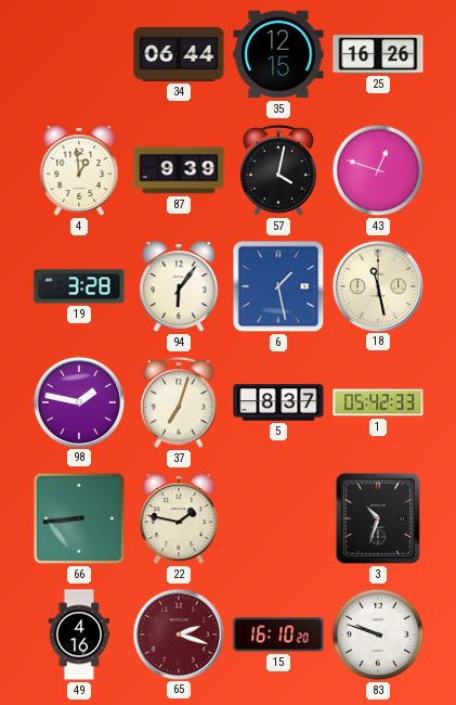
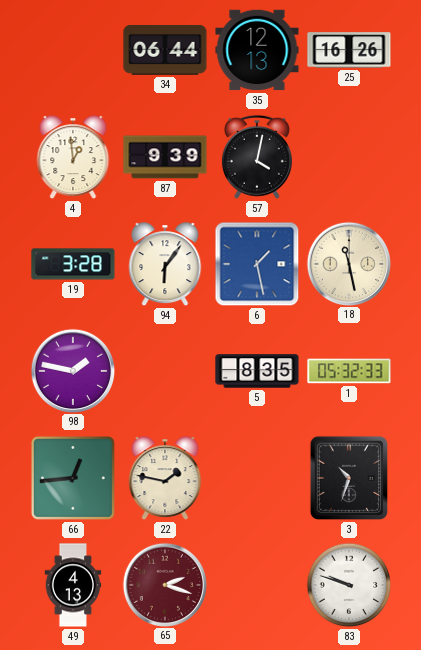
35: 12:15 -> 12:13 (257, 50)
43: 12:48 -> none (378, 170)
37: 7:03 -> none (179, 402)
5: 8:37 -> 8:35 (257, 371)
1: 05:42 -> 05:32 (349, 371)
66: 8:44 -> 12:44 (73, 478)
49: 4:16 -> 4:13 (73, 585)
15: 16:10 -> none (278, 634)
